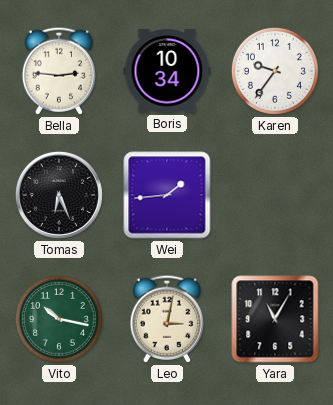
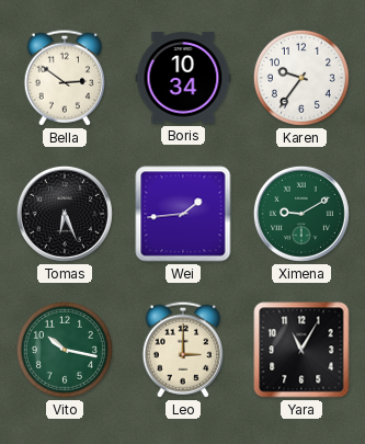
Bella: 2:46 -> 2:51 (64, 78)
Ximena: none -> 9:10 (301, 214)
Leo: 3:02 -> 3:00 (182, 350)
